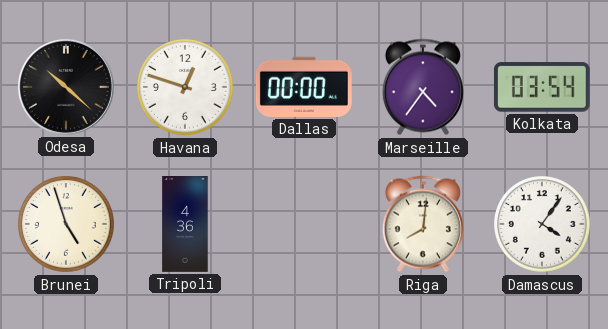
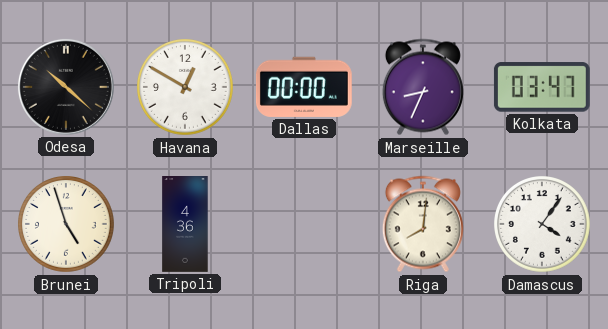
Havana: 12:48 -> 12:50 (186, 88)
Marseille: 4:36 -> 8:34 (423, 87)
Kolkata: 03:54 -> 03:47 (542, 87)
